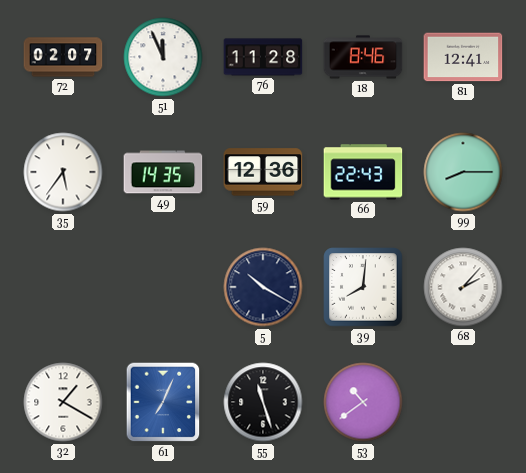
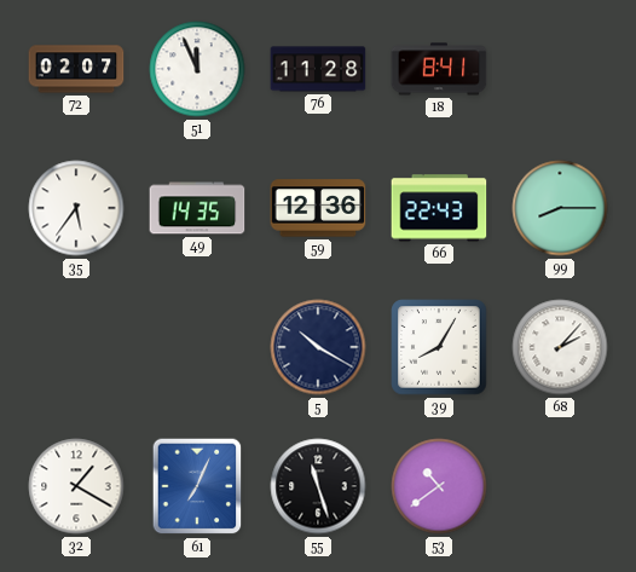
18: 8:46 -> 8:41 (439, 69)
81: 12:41 -> none (463, 57)
39: 8:01 -> 8:05 (439, 347)
